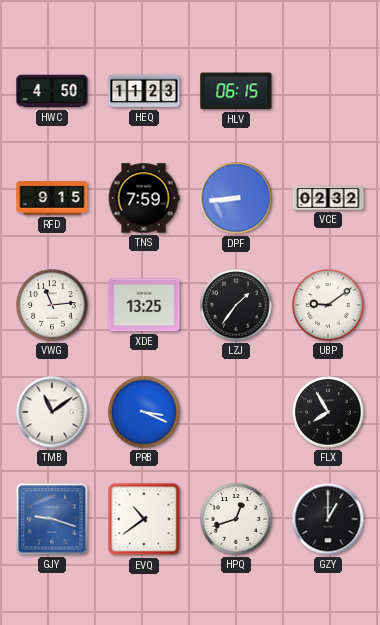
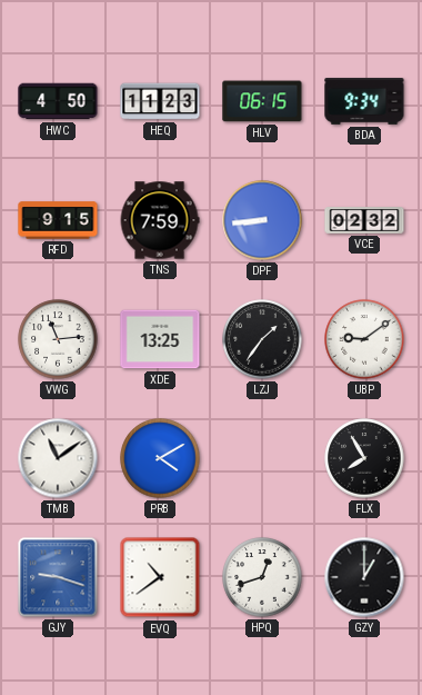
BDA: none -> 9:34 (364, 101)
PRB: 3:19 -> 4:10 (160, 458)
